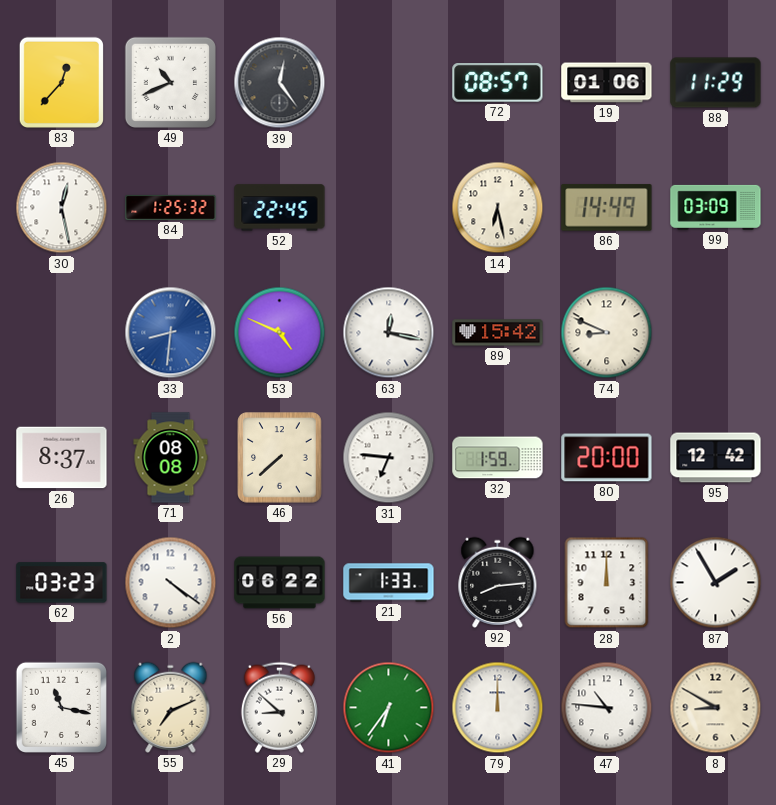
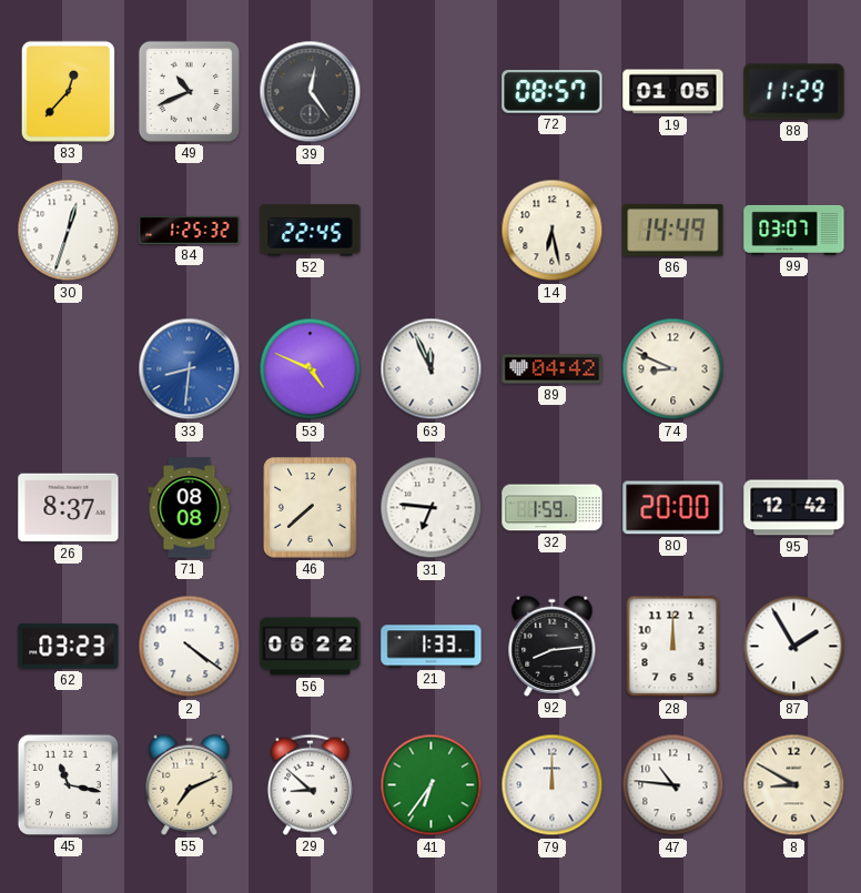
19: 01:06 -> 01:05 (673, 92)
30: 12:28 -> 12:33 (69, 231)
99: 03:09 -> 03:07 (794, 230)
63: 12:17 -> 11:56 (432, 369)
89: 15:42 -> 04:42 (553, 369)
